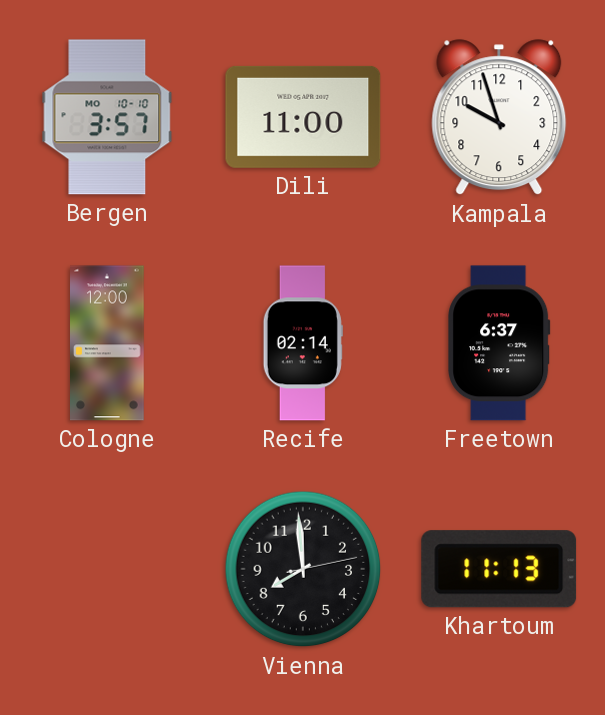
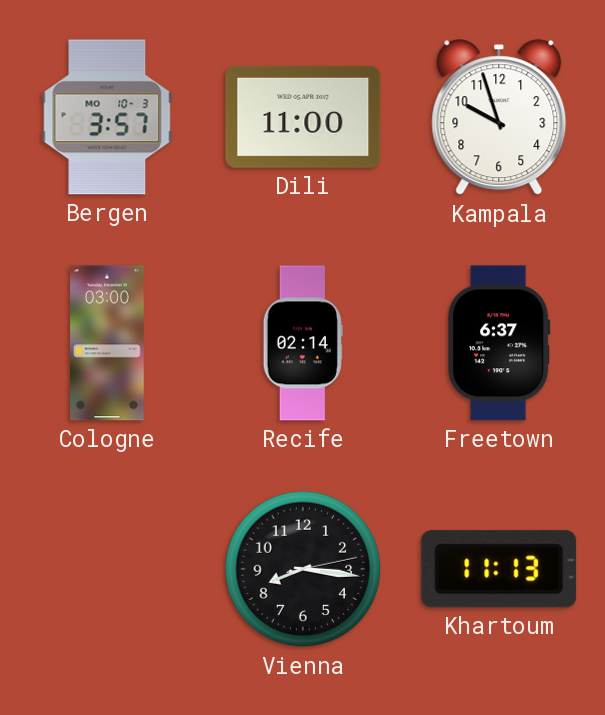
Bergen date: MO 10-10 -> MO 10-3 (107, 117)
Cologne: 12:00 -> 03:00 (107, 343)
Vienna: 7:59 -> 8:16 (303, 569)
